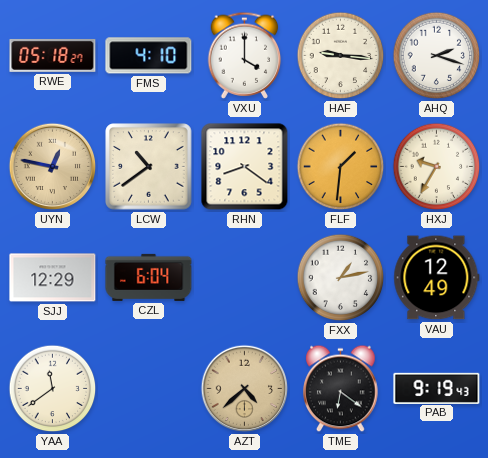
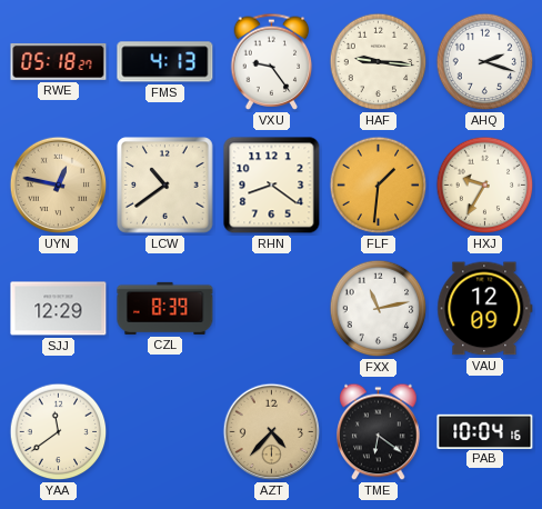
FMS: 4:10 -> 4:13 (165, 62)
VXU: 4:00 -> 9:24 (272, 61)
CZL: 6:04 -> 8:39 (165, 308)
FXX: 1:13 -> 11:13 (379, 309)
VAU: 12:49 -> 12:09 (485, 309)
AZT: 4:38 -> 4:37 (272, 432)
PAB: 9:19 -> 10:04 (485, 431)
